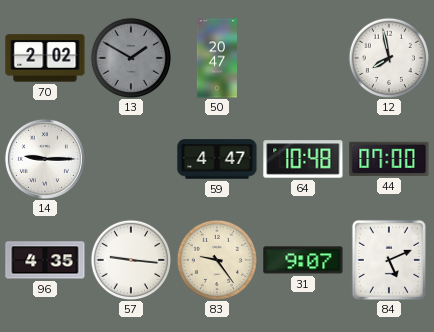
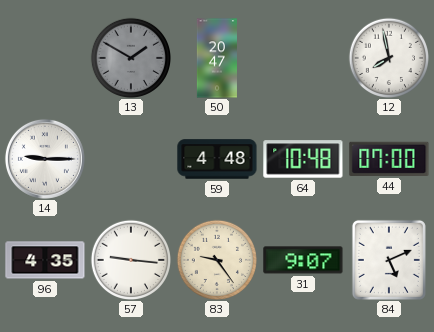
70: 2:02 -> none (45, 58)
59: 4:47 -> 4:48 (217, 159)
